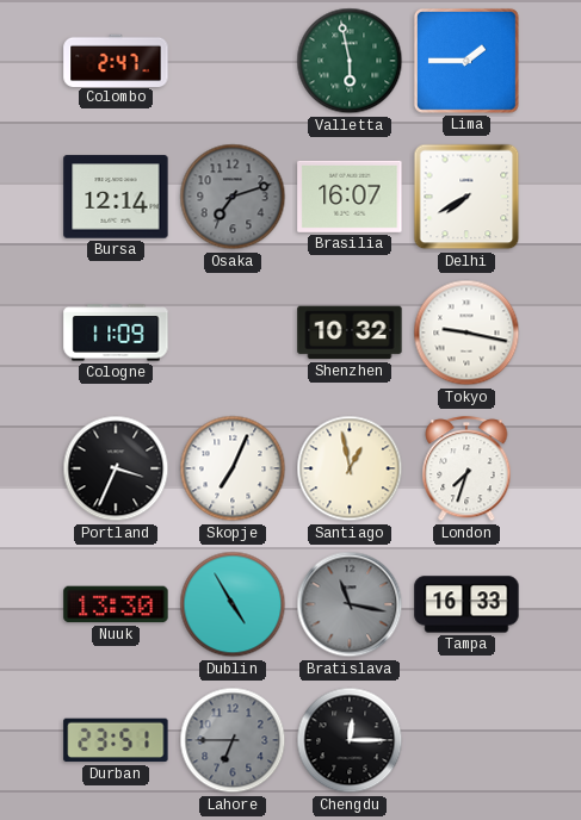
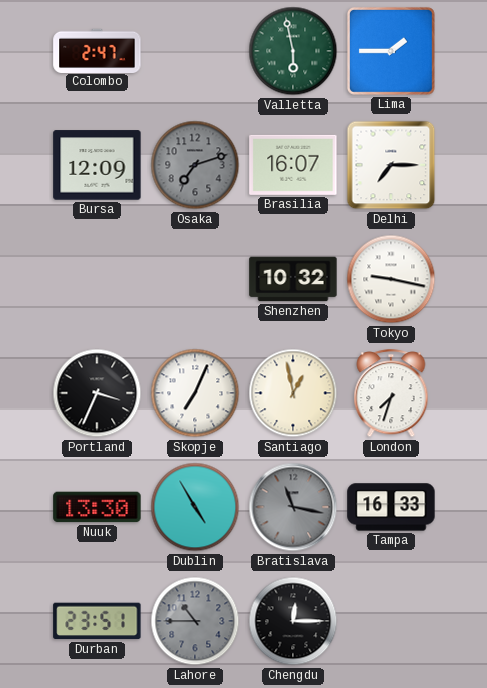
Bursa: 12:14 -> 12:09 (97, 165)
Delhi: 7:40 -> 7:15 (391, 165)
Cologne: 11:09 -> none (116, 333)
Lahore: 6:45 -> 10:45 (195, 621)
